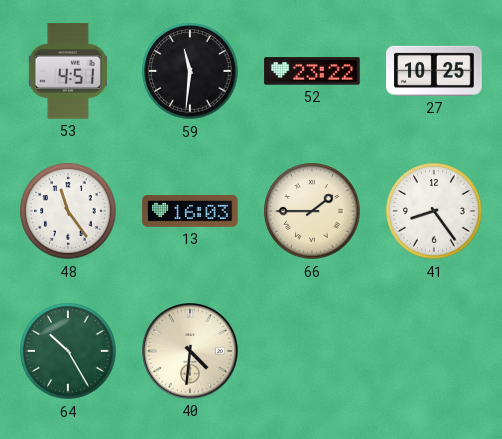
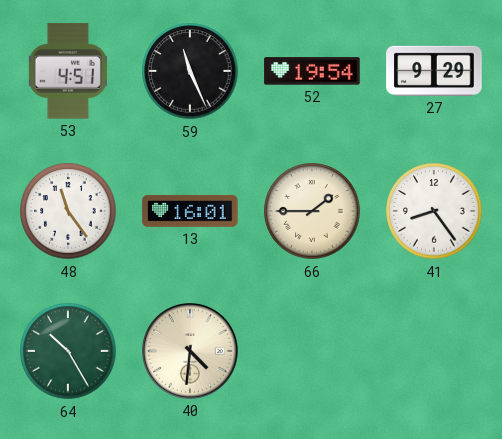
59: 11:31 -> 11:26 (190, 71)
52: 23:22 -> 19:54 (312, 71)
27: 10:25 -> 9:29 (434, 71)
13: 16:03 -> 16:01 (190, 211)
